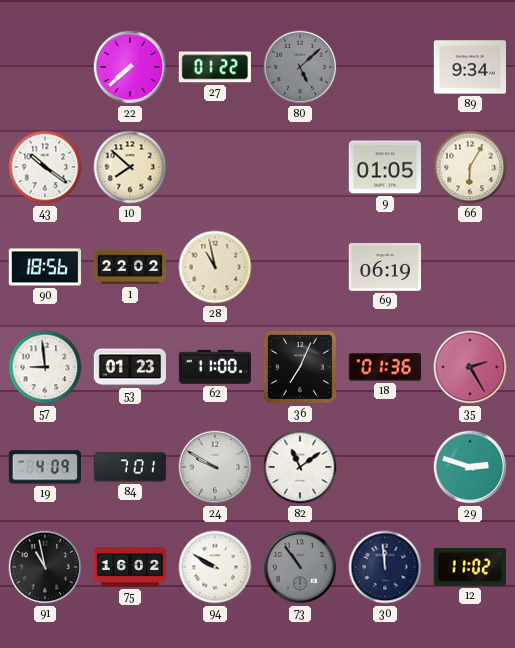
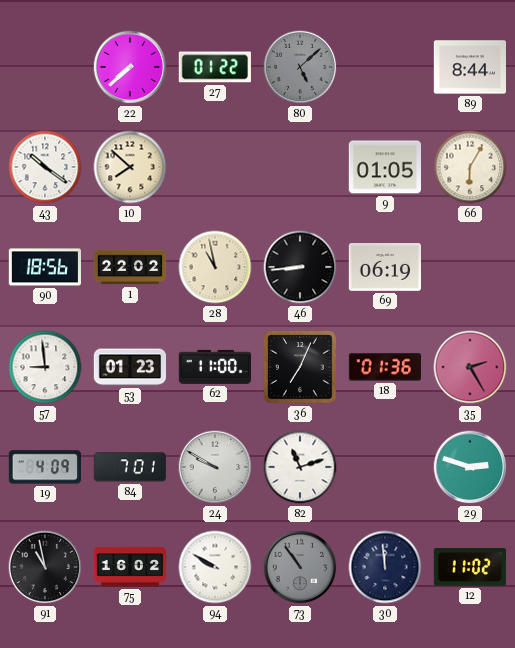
89: 9:34 -> 8:44 (469, 67)
46: none -> 8:44 (300, 267)
82: 11:09 -> 11:12 (300, 467)
